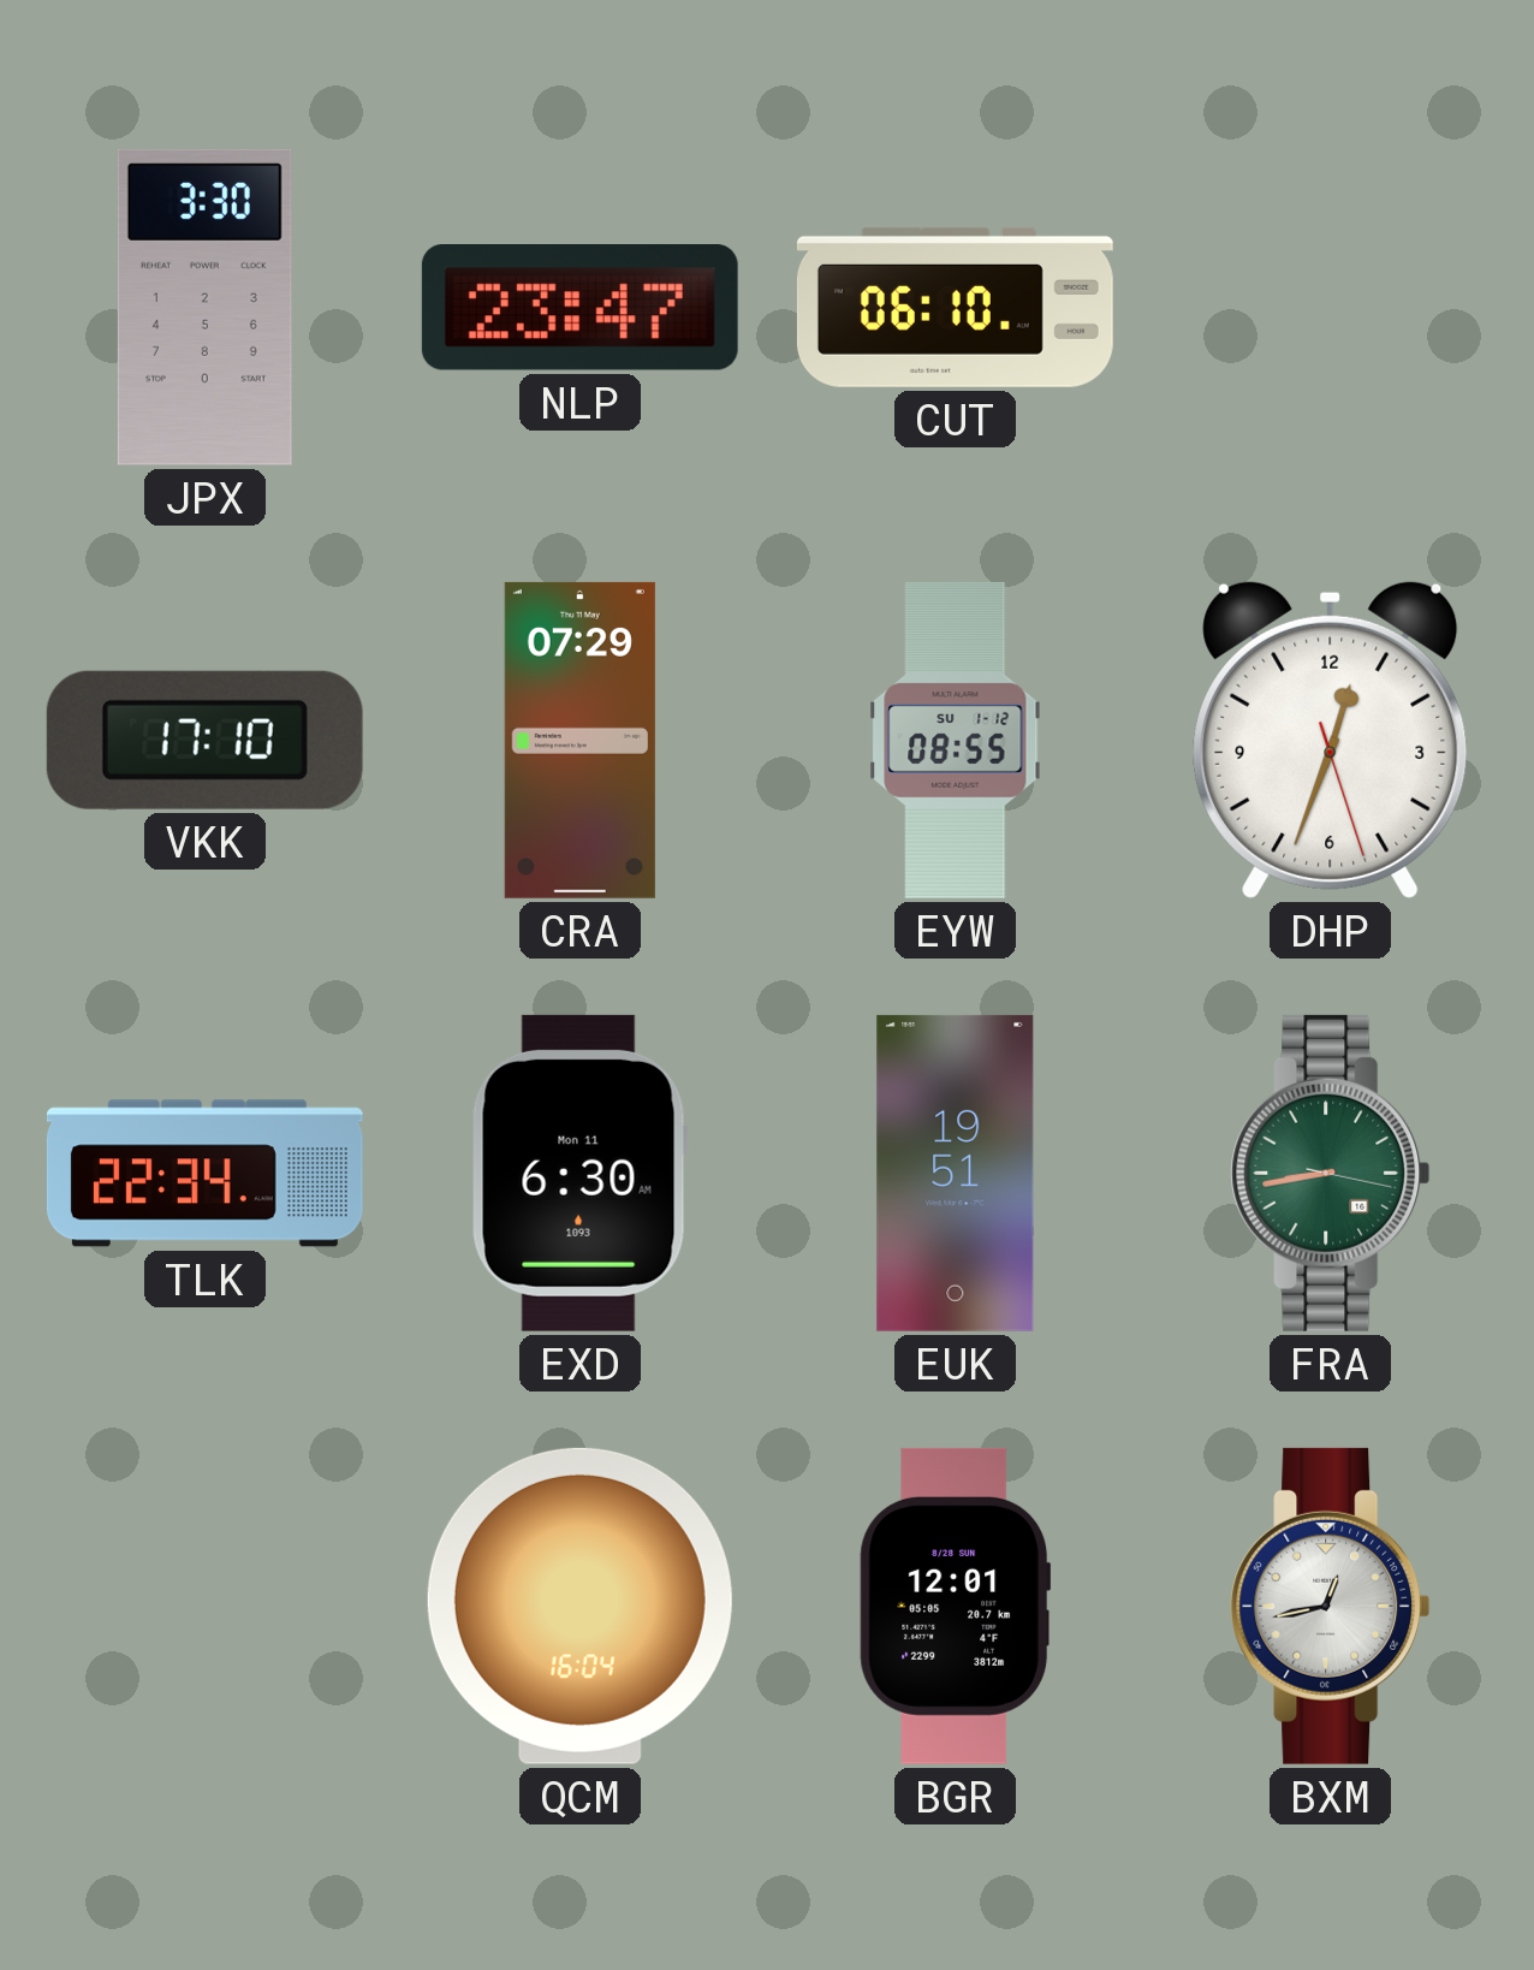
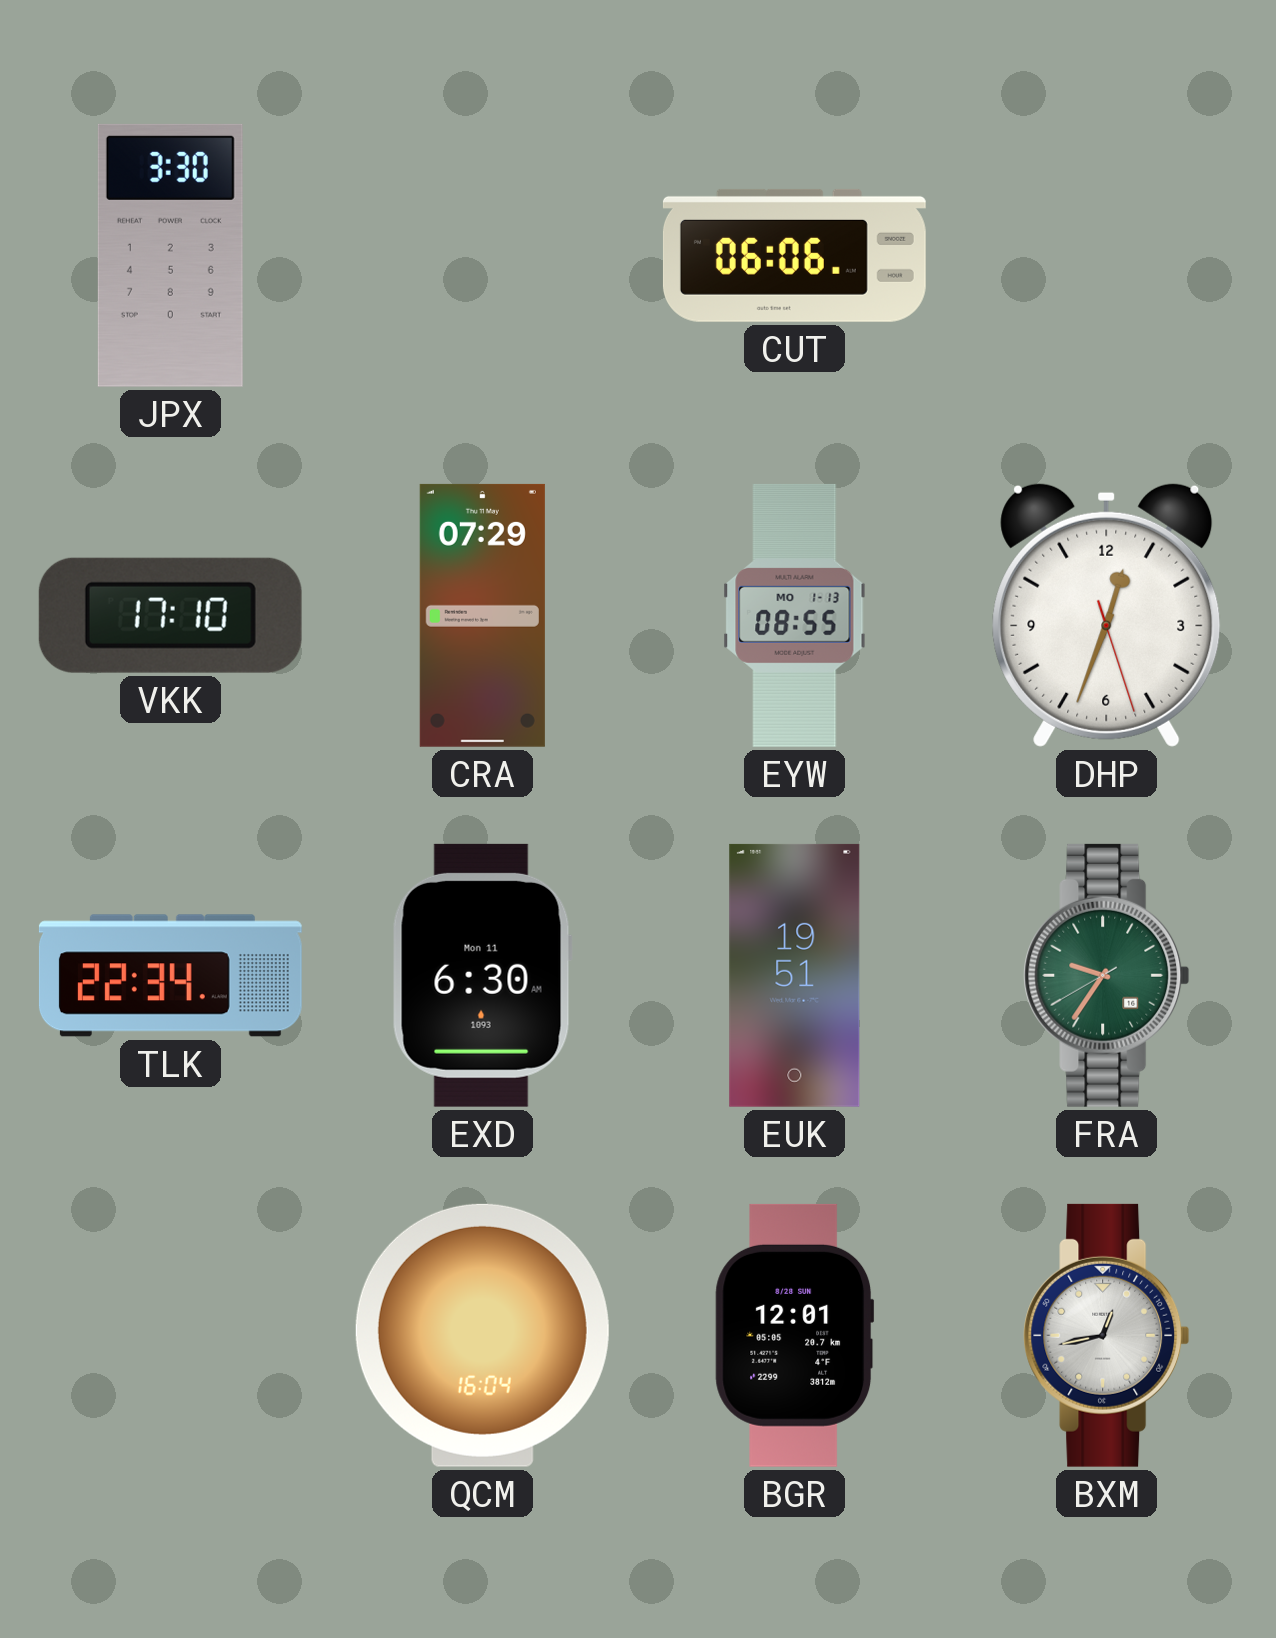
NLP: 23:47 -> none (579, 308)
CUT: 06:10 -> 06:06 (794, 255)
EYW date: SU 1-12 -> MO 1-13 (795, 615)
FRA: 8:43 -> 9:35 (1107, 975)
